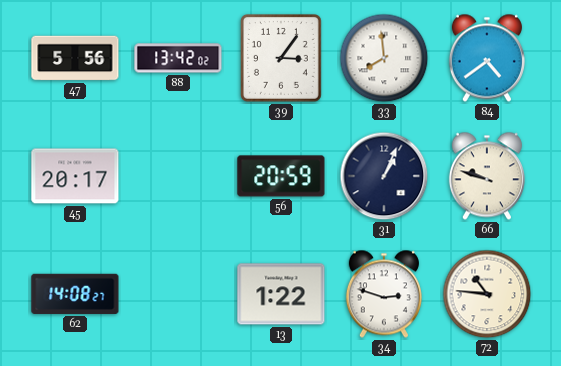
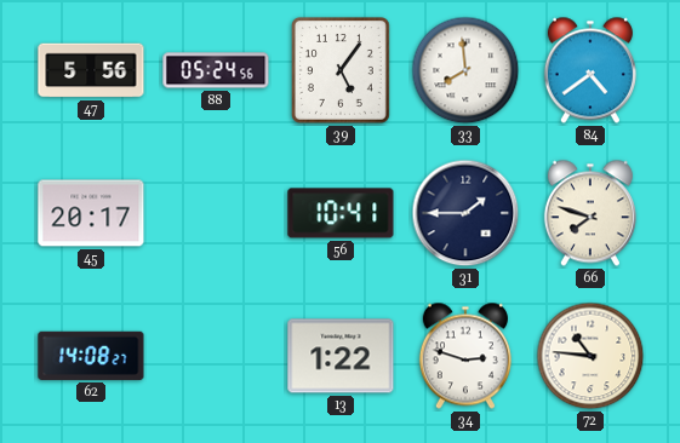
88: 13:42 -> 05:24 (216, 70)
39: 3:06 -> 5:06 (341, 70)
56: 20:59 -> 10:41 (341, 213)
31: 1:04 -> 1:45 (465, 213)
66: 9:48 -> 7:48 (590, 213)
